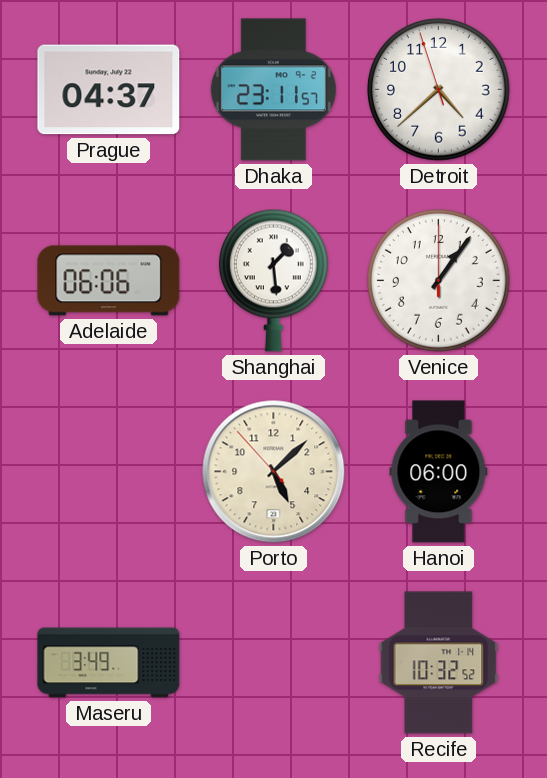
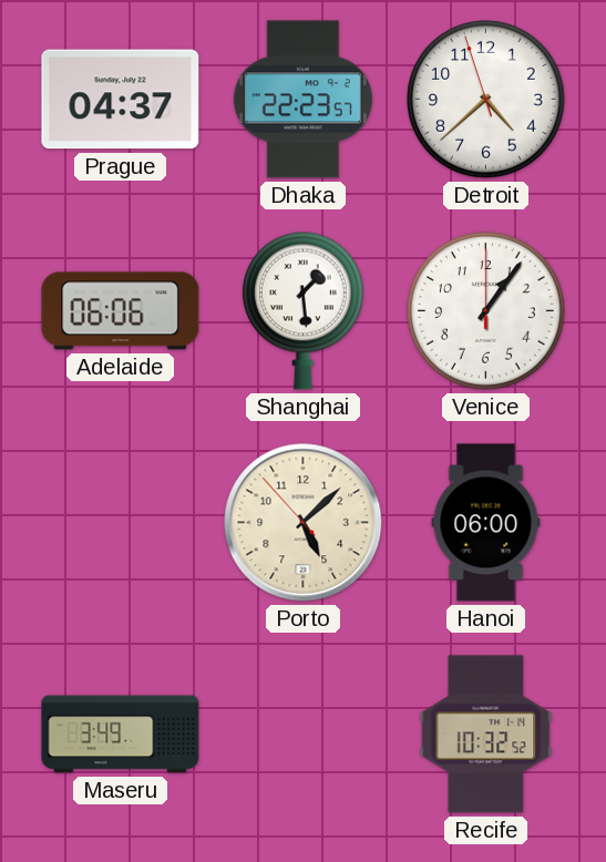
Dhaka: 23:11 -> 22:23 (302, 100)
